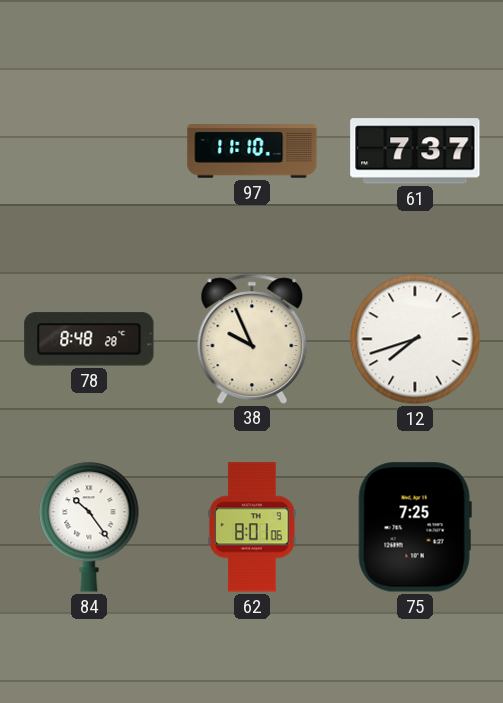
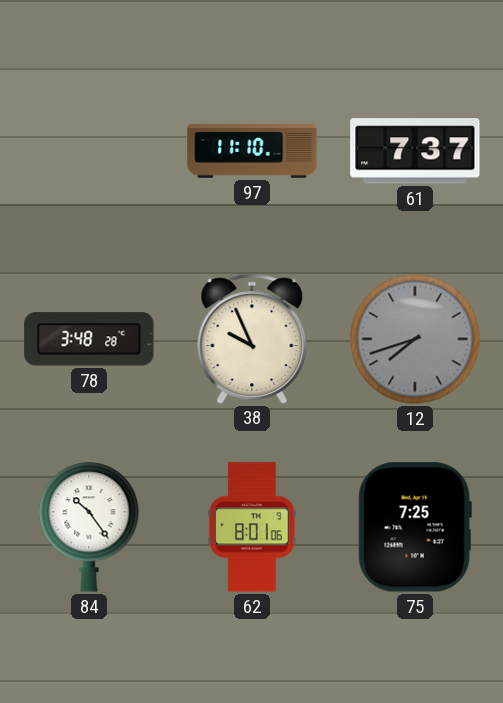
78: 8:48 -> 3:48 (89, 339)
12 dial: white -> grey (415, 339)
